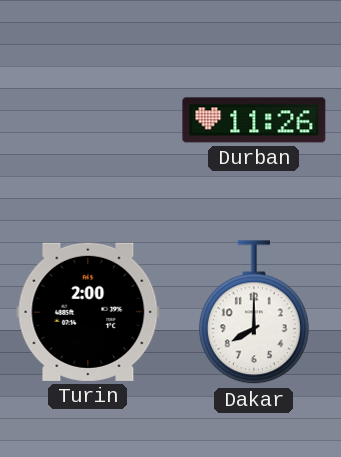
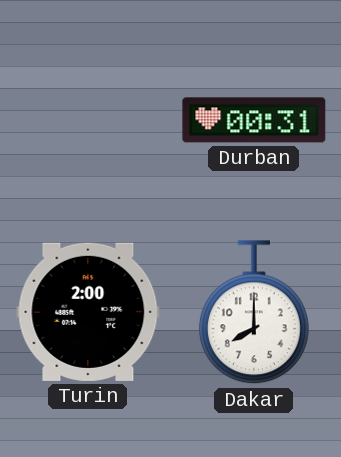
Durban: 11:26 -> 00:31 (254, 120)
